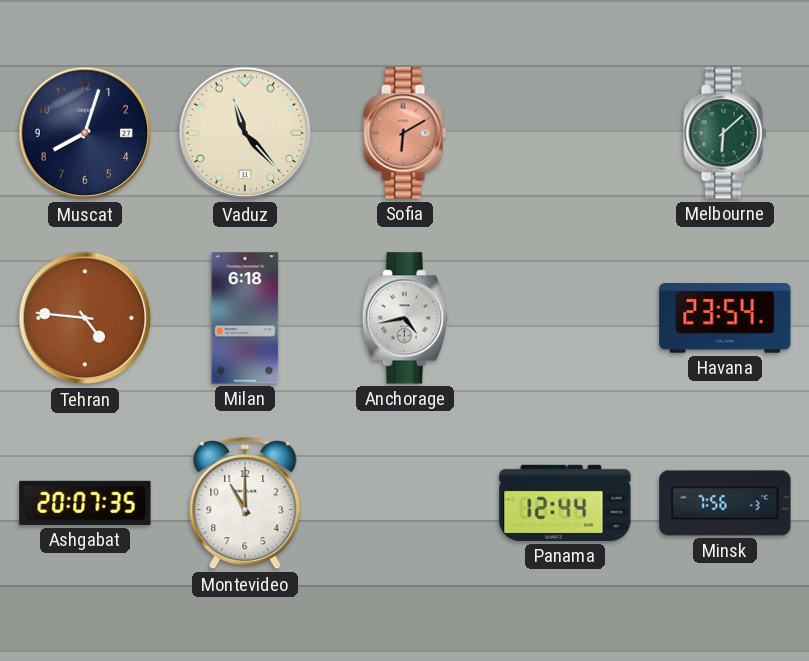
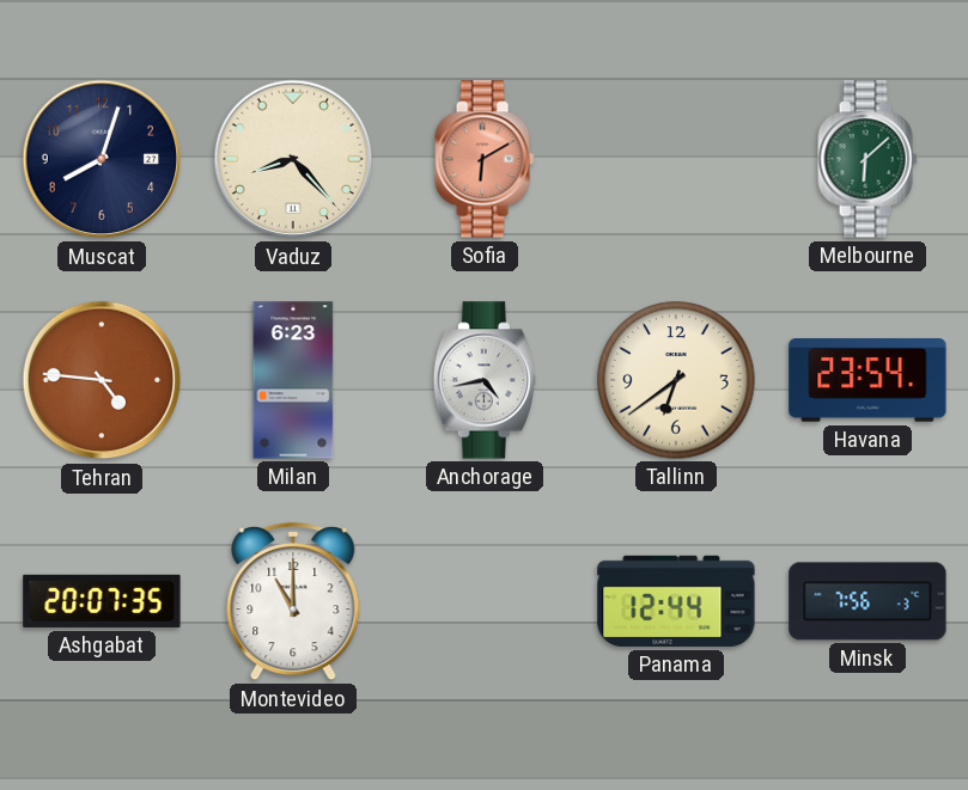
Vaduz: 11:23 -> 8:23 (293, 159)
Milan: 6:18 -> 6:23 (293, 380)
Tallinn: none -> 6:39 (676, 380)
